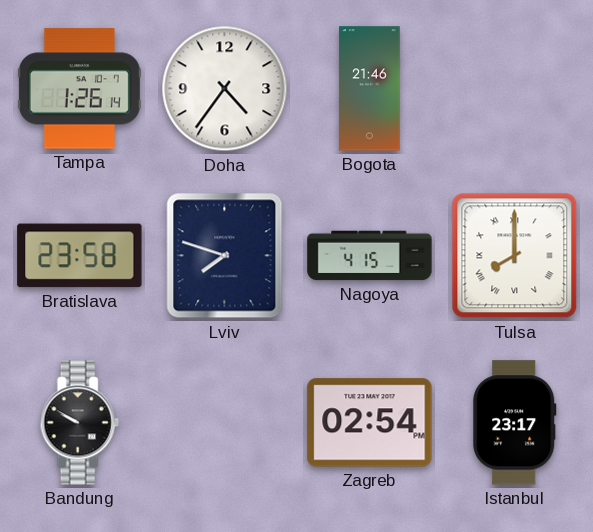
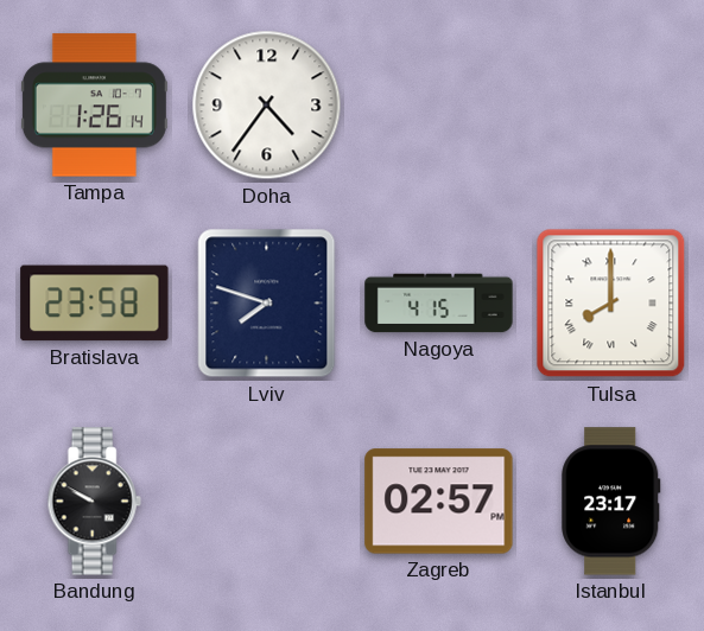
Bogota: 21:46 -> none (370, 89)
Zagreb: 02:54 -> 02:57 (439, 502)
